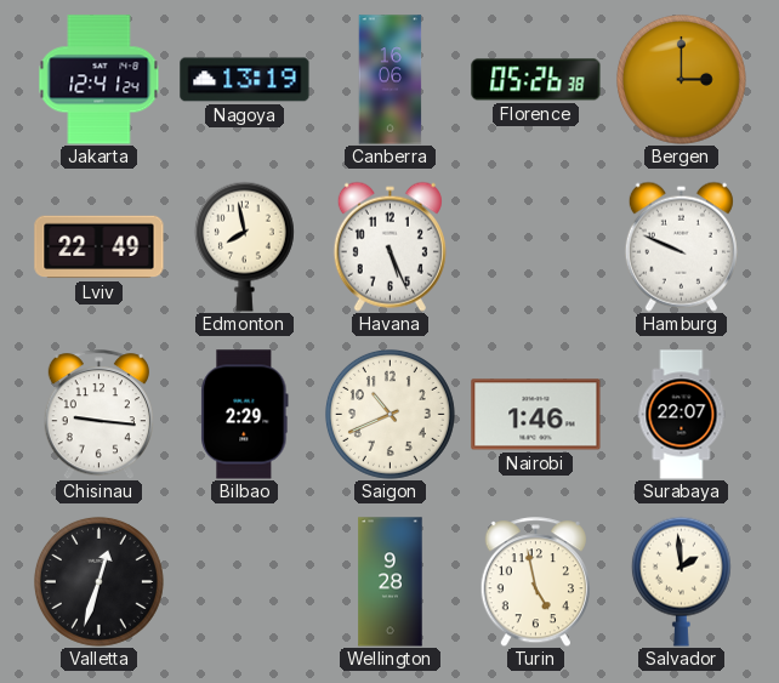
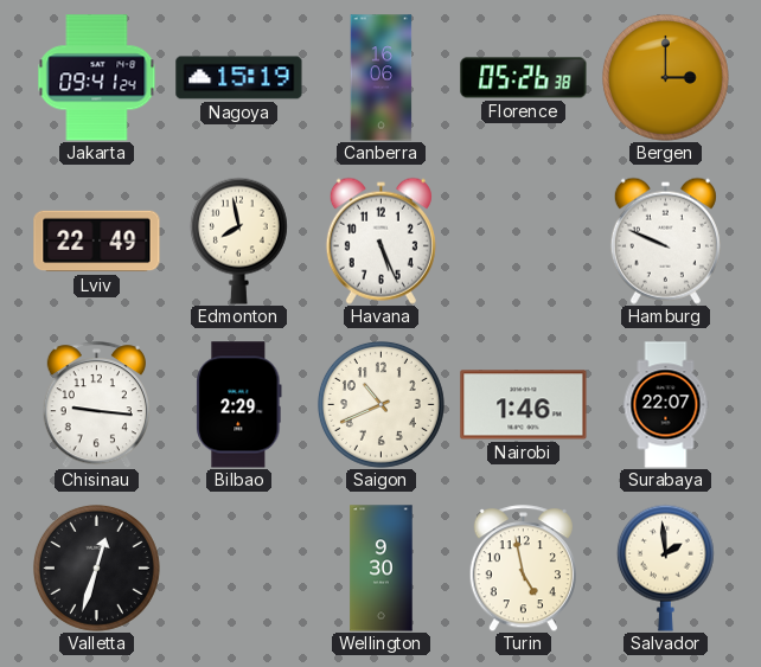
Jakarta: 12:41 -> 09:41 (97, 78)
Nagoya: 13:19 -> 15:19 (239, 78)
Wellington: 9:28 -> 9:30 (382, 569)
